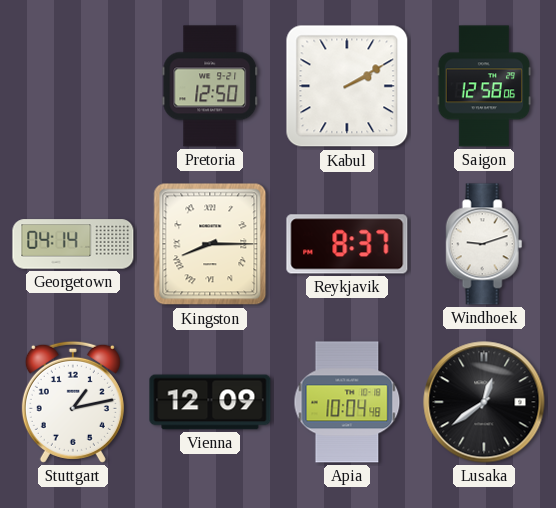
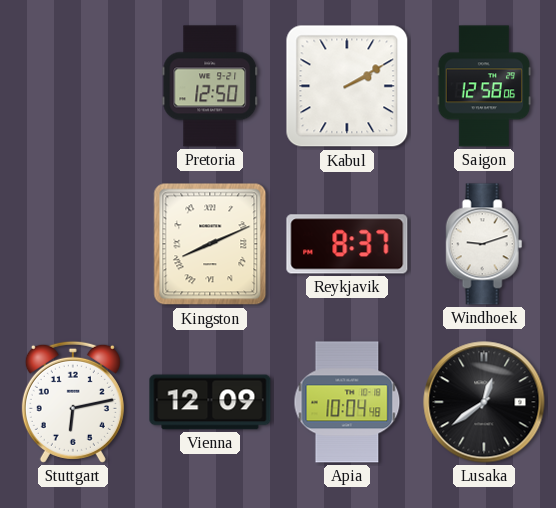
Georgetown: 04:14 -> none (73, 244)
Kingston: 8:15 -> 8:11 (210, 244)
Stuttgart: 1:13 -> 6:13 (73, 402)
